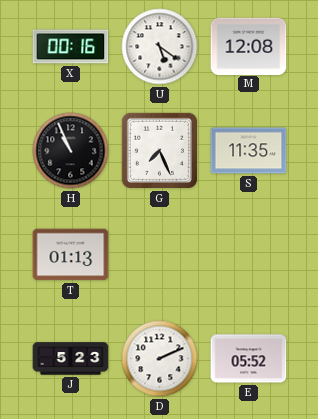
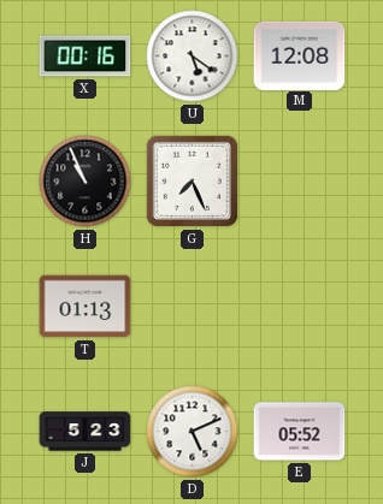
S: 11:35 -> none (249, 151)
D: 2:11 -> 5:11 (193, 432)
